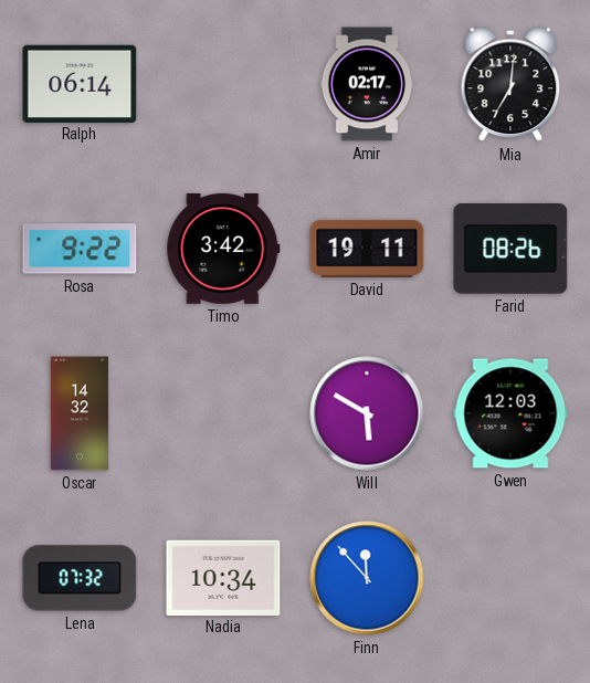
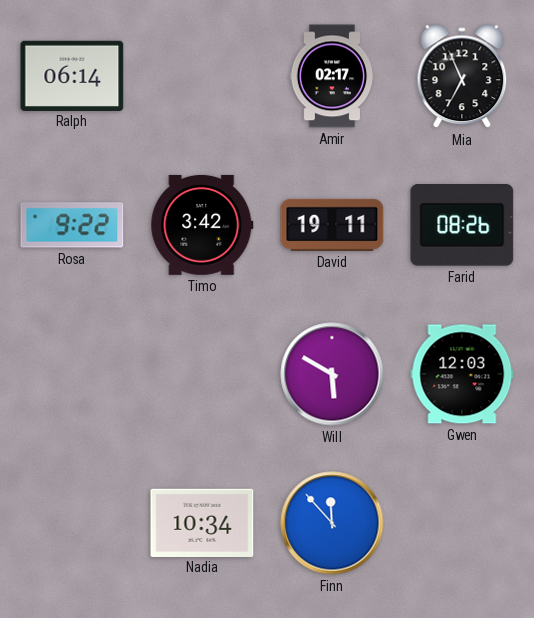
Mia: 7:01 -> 6:56 (462, 77)
Oscar: 14:32 -> none (80, 413)
Lena: 07:32 -> none (80, 578)
